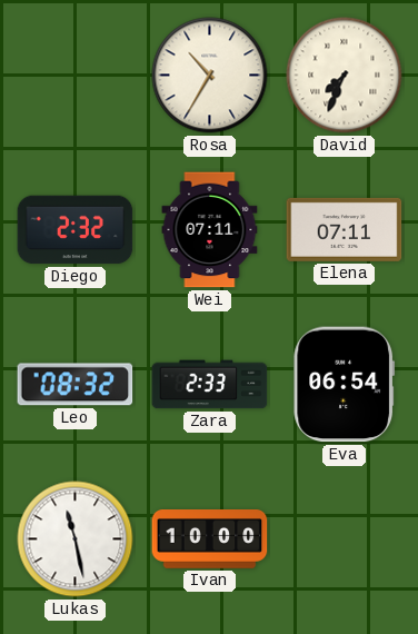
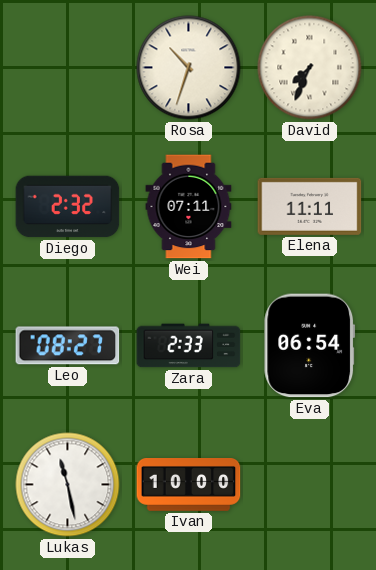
Rosa: 10:35 -> 10:33 (189, 68)
Elena: 07:11 -> 11:11 (310, 206)
Leo: 08:32 -> 08:27 (68, 346)
